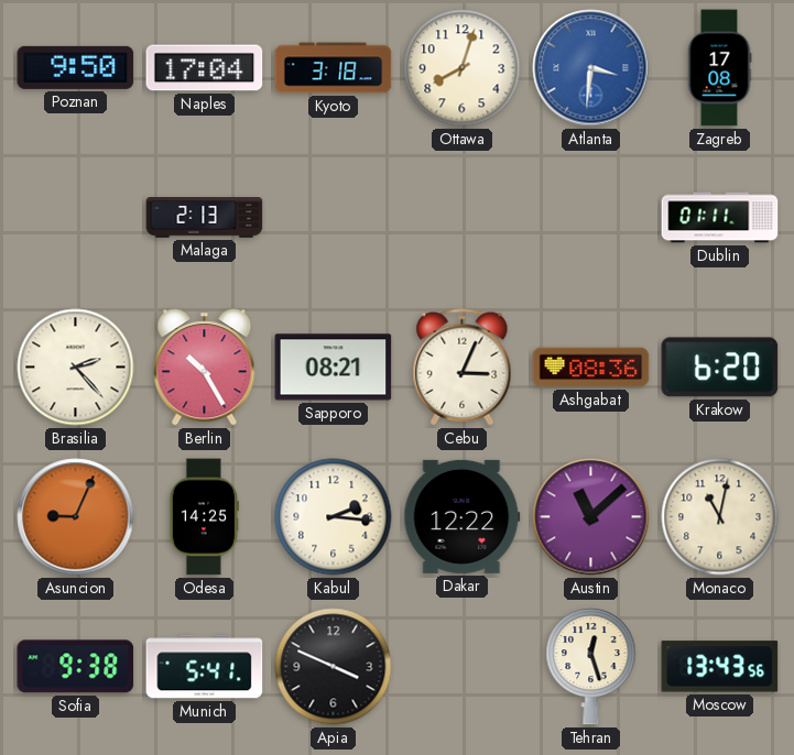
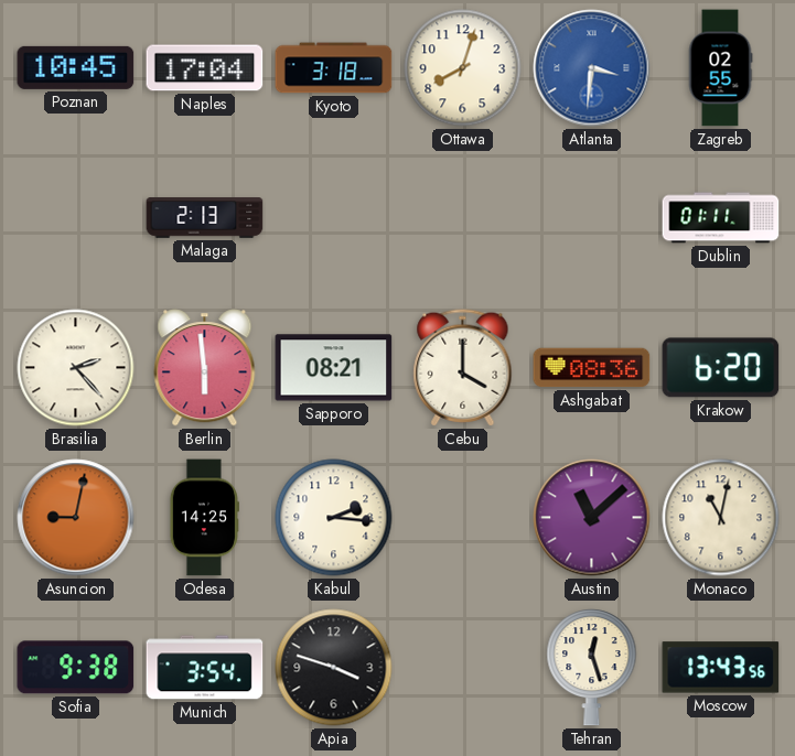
Poznan: 9:50 -> 10:45 (76, 67)
Zagreb: 17:08 -> 02:55 (720, 68)
Berlin: 10:25 -> 5:59 (205, 368)
Cebu: 3:04 -> 4:00 (463, 368)
Asuncion: 9:04 -> 9:02 (76, 518)
Dakar: 12:22 -> none (463, 516)
Munich: 5:41 -> 3:54 (205, 668)
Apia: 3:49 -> 3:48 (334, 668)
